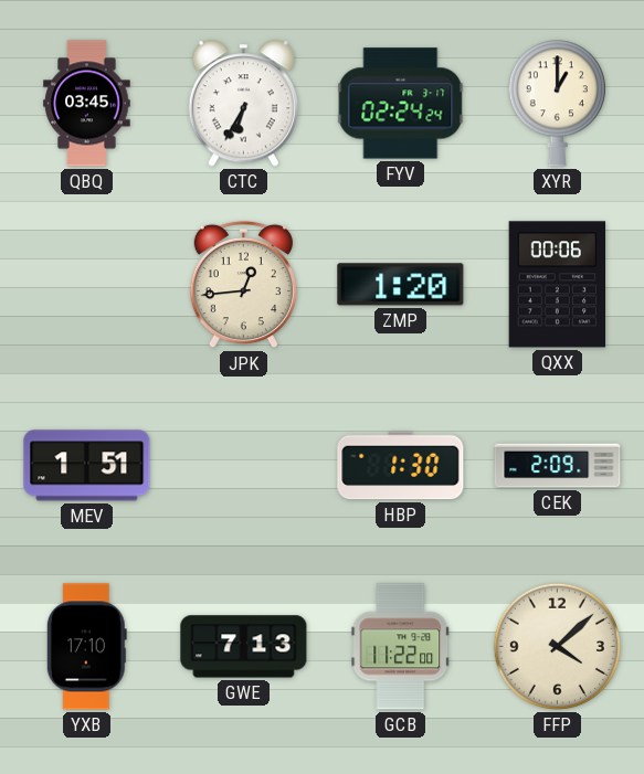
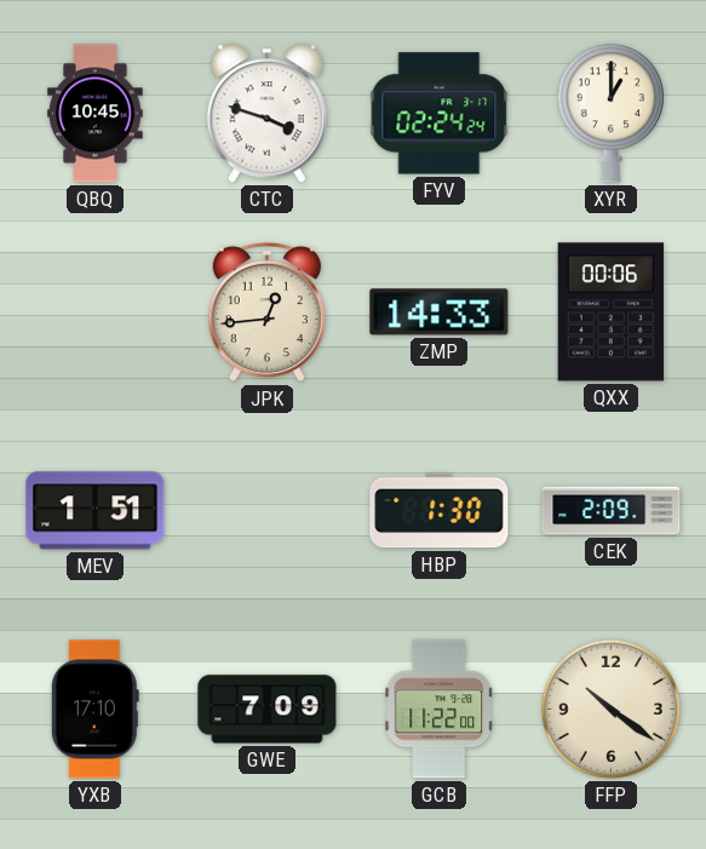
QBQ: 03:45 -> 10:45 (96, 114)
CTC: 6:35 -> 3:48 (266, 114)
ZMP: 1:20 -> 14:33 (440, 312)
GWE: 7:13 -> 7:09 (268, 710)
FFP: 4:08 -> 10:21 (610, 709)
